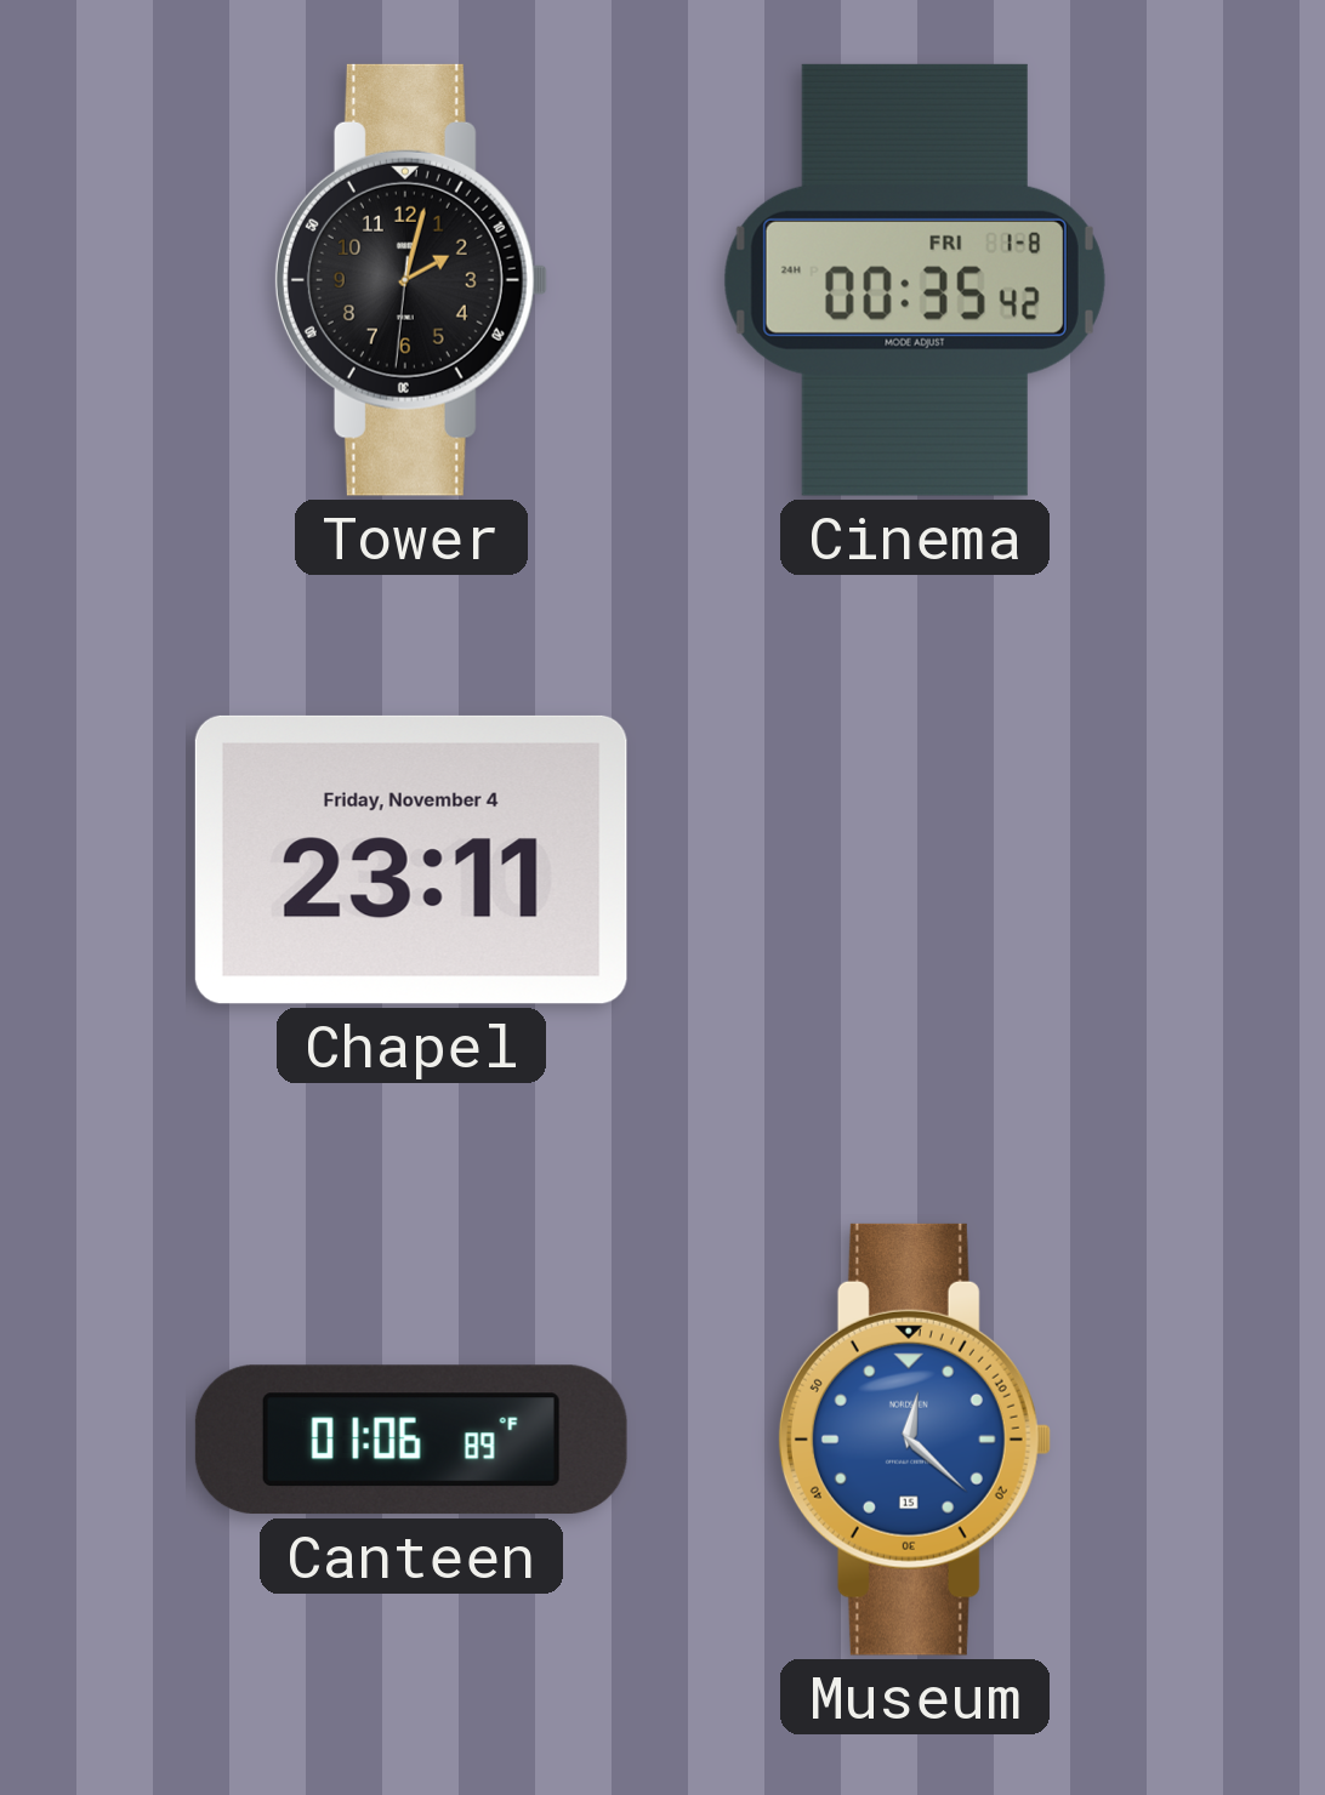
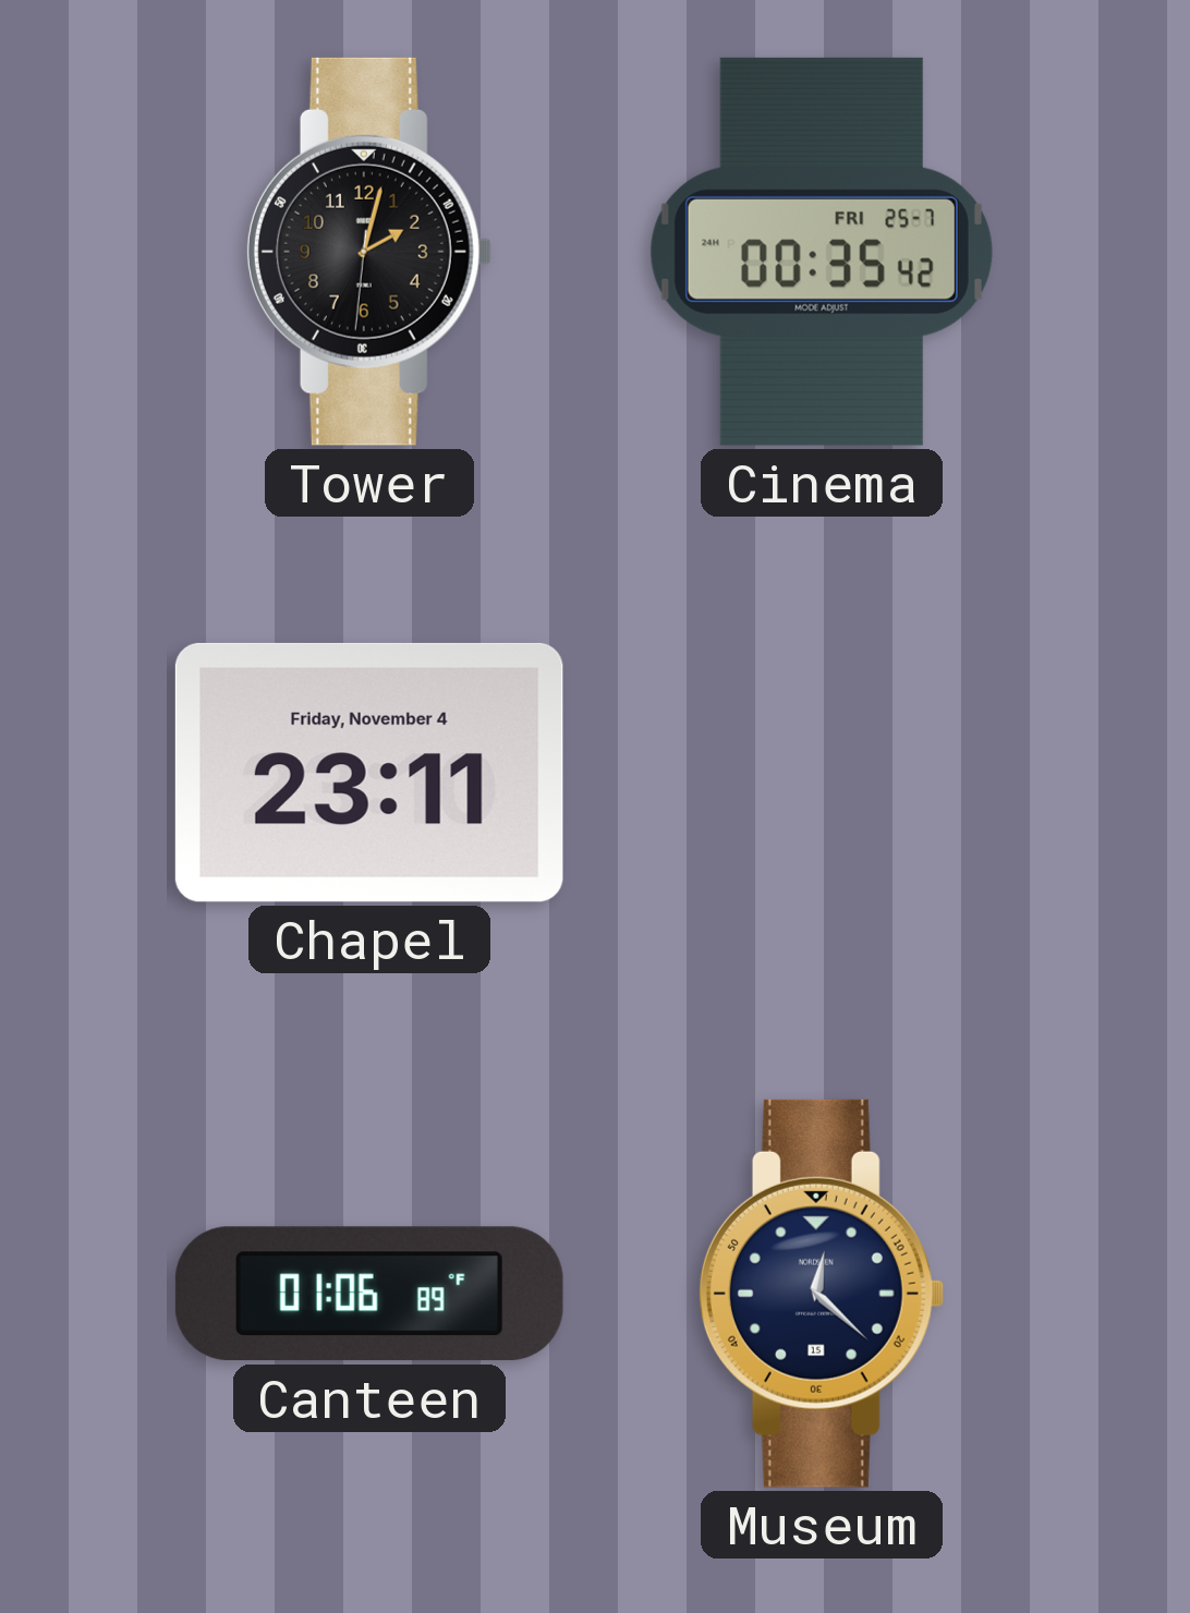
Cinema date: FRI 1-8 -> FRI 25-7 (822, 252)
Museum dial: blue -> navy (821, 1294)
